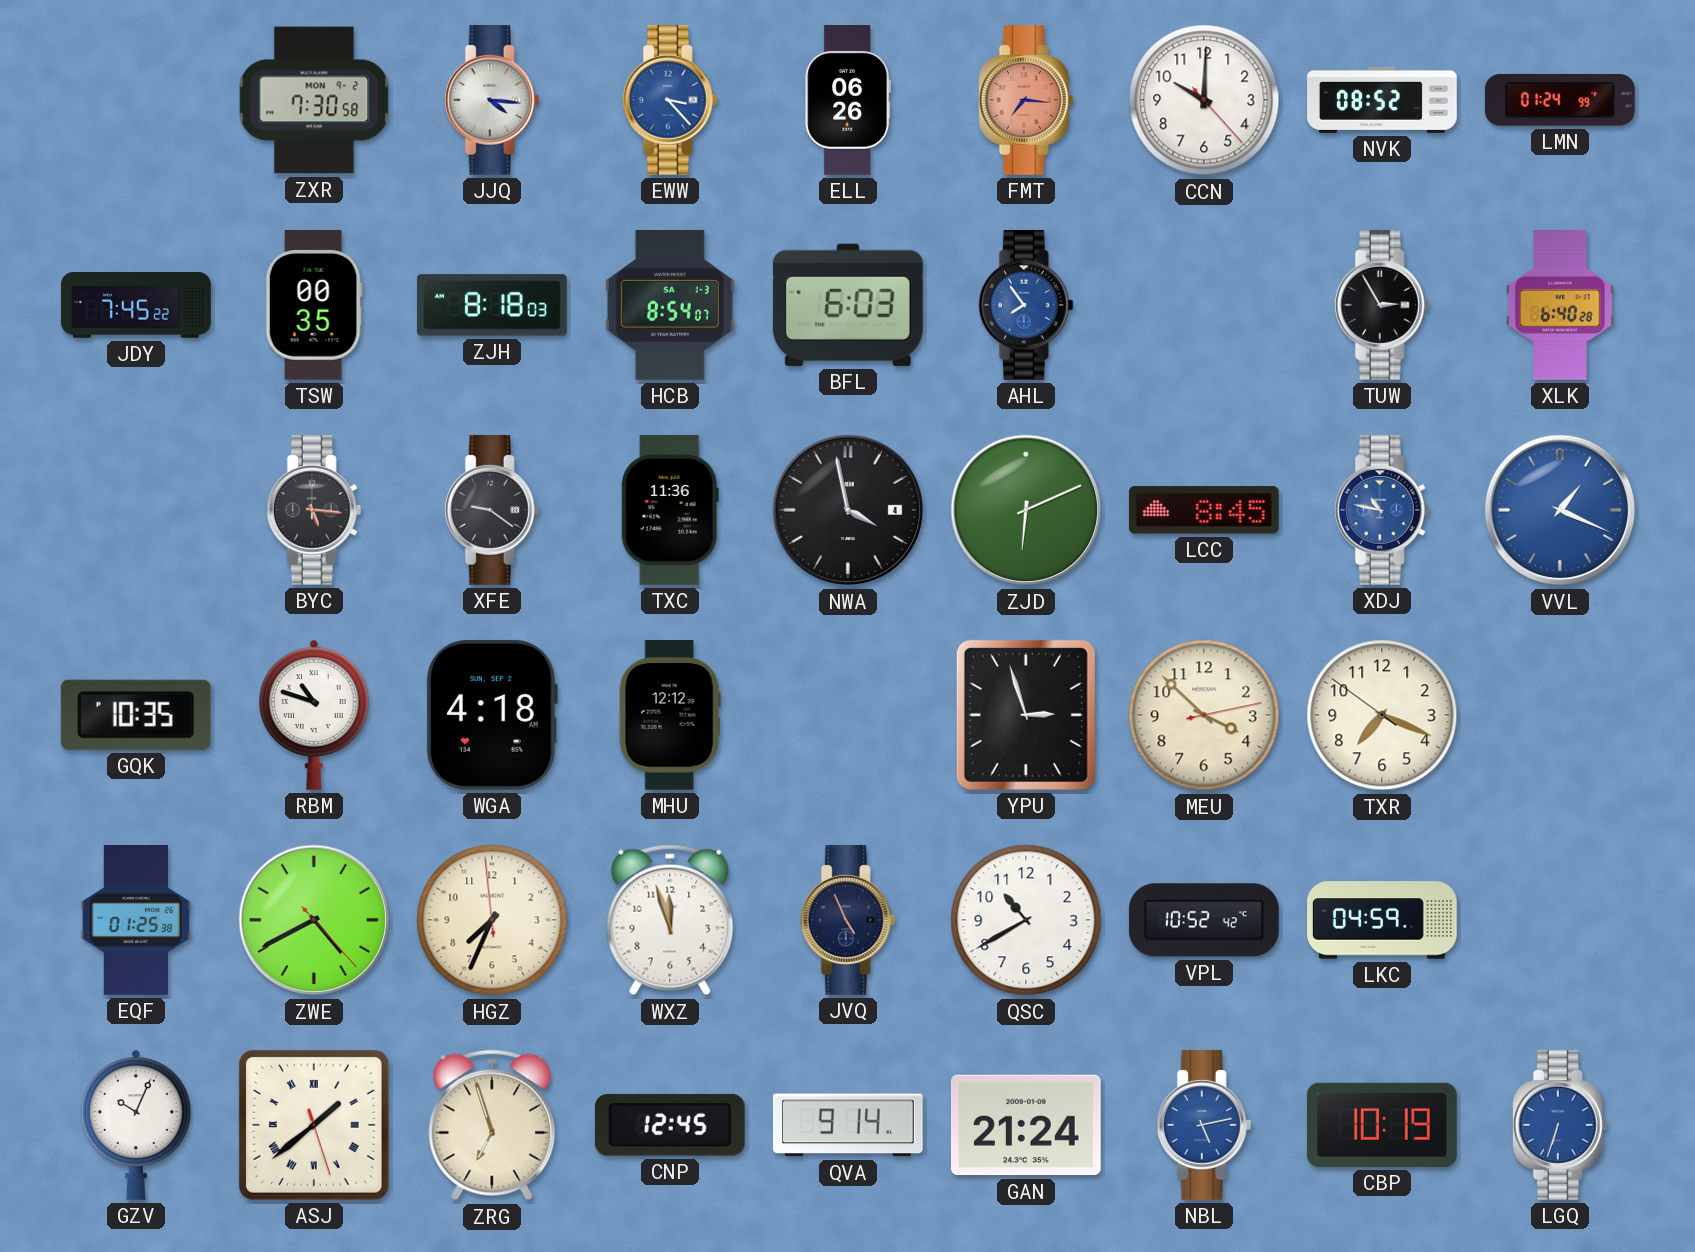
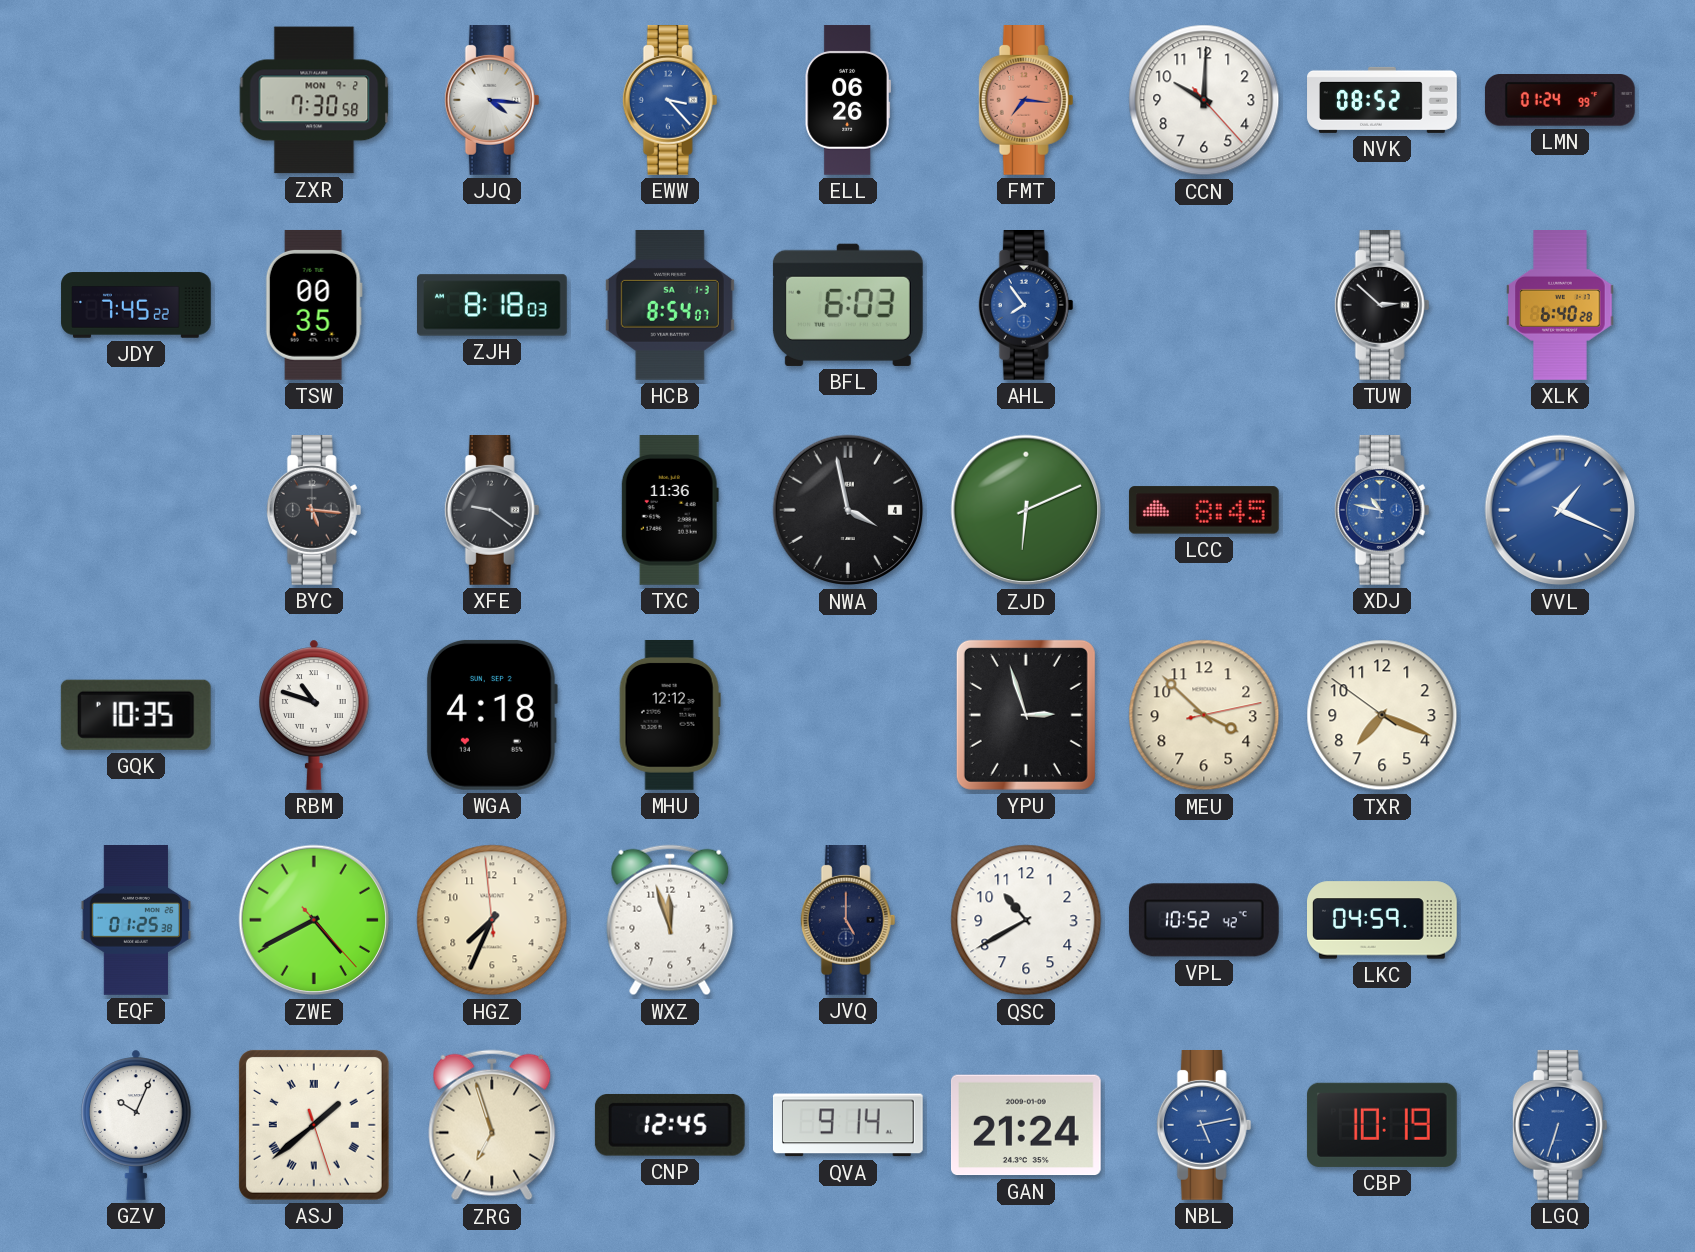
TUW: 2:55 -> 2:52 (1382, 306)
JVQ: 4:56 -> 5:00 (848, 921)
